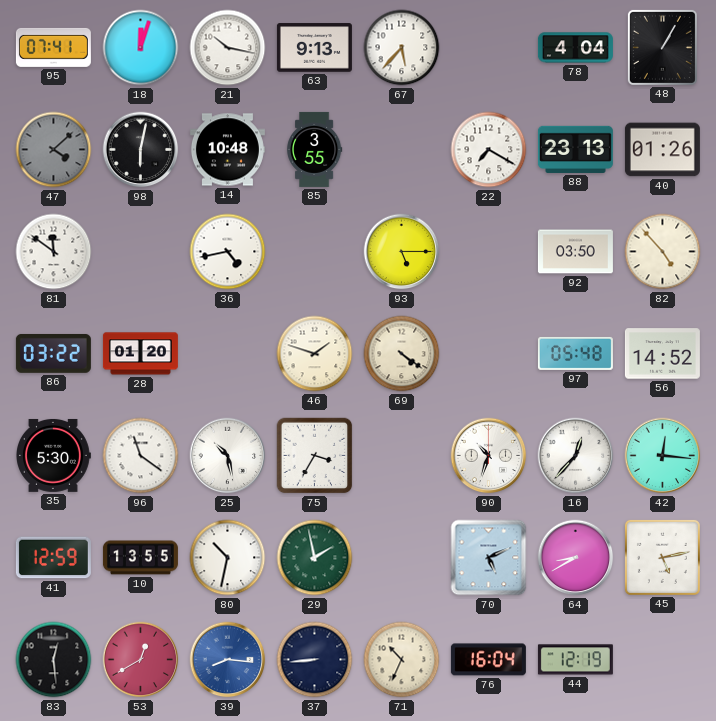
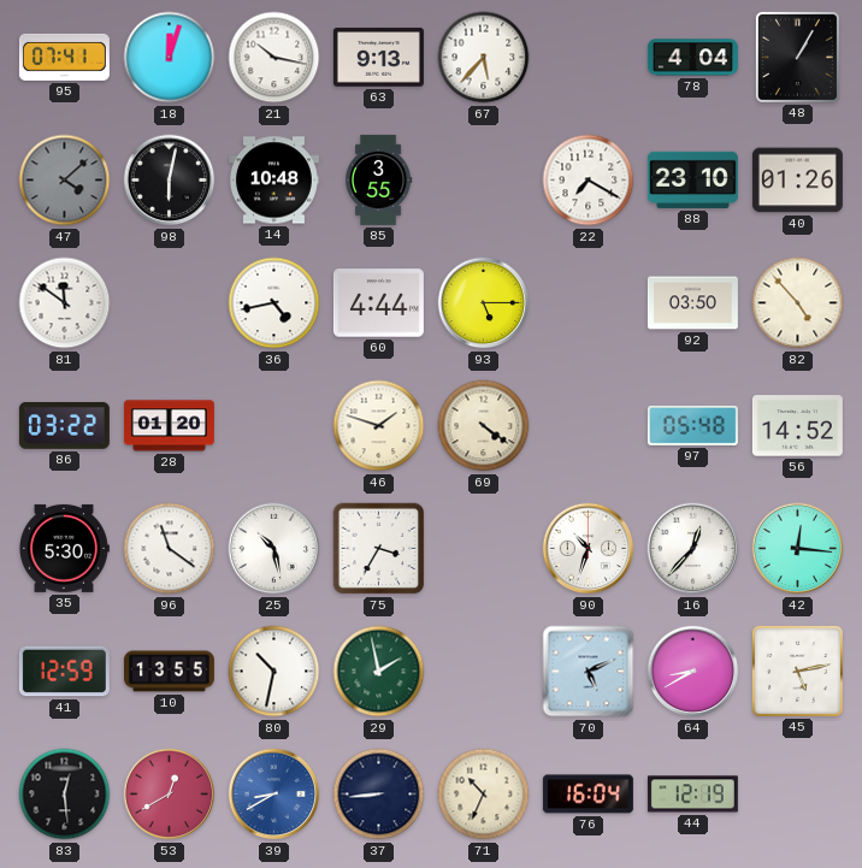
88: 23:13 -> 23:10 (692, 179)
60: none -> 4:44 (378, 303)
39: 8:16 -> 8:40 (274, 795)
